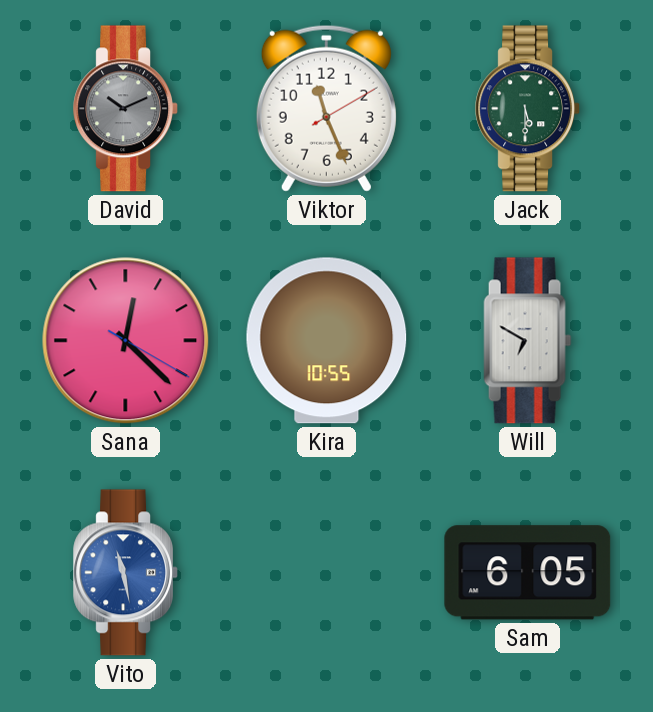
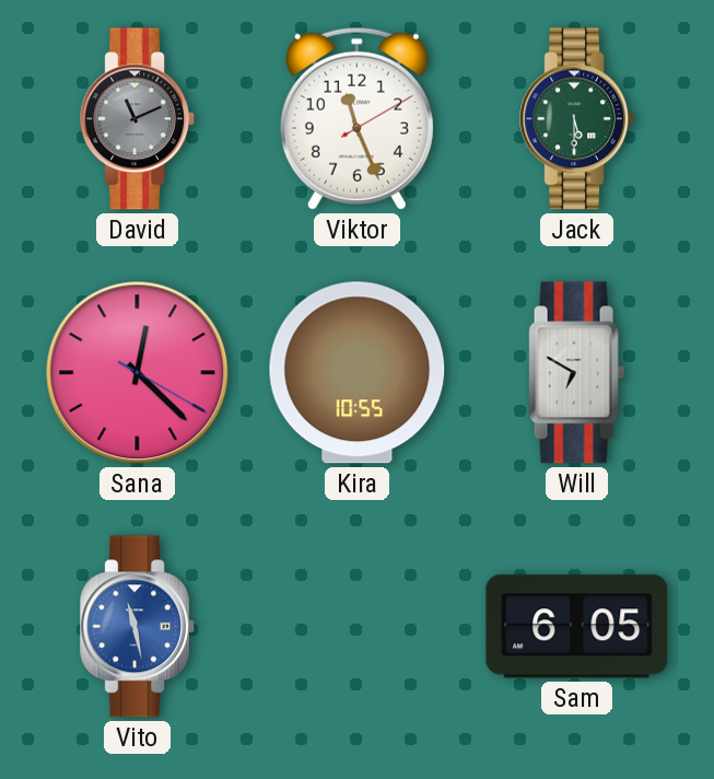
David: 10:11 -> 11:11 (137, 119)
